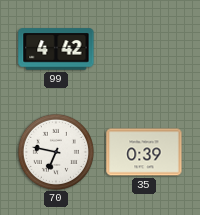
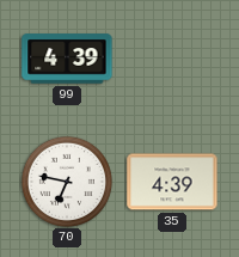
99: 4:42 -> 4:39 (67, 59)
35: 0:39 -> 4:39 (172, 182)
